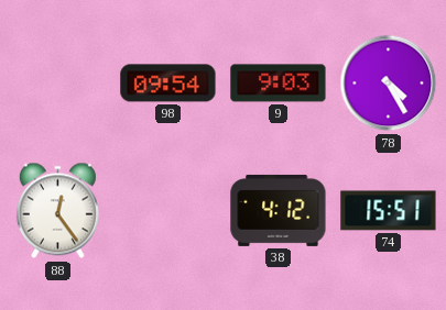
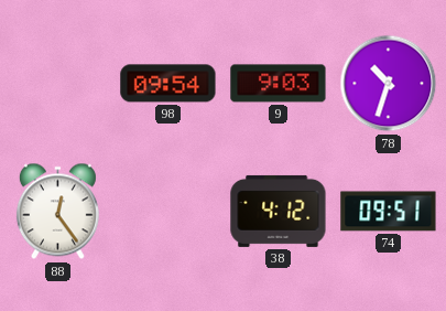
78: 4:25 -> 10:33 (389, 84)
74: 15:51 -> 09:51 (389, 212)
